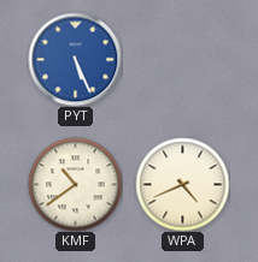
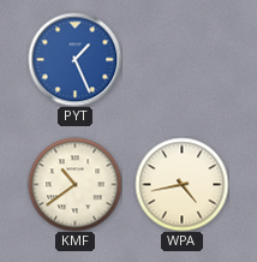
PYT: 5:26 -> 1:26 (74, 59)
WPA: 4:41 -> 4:43 (181, 184)
